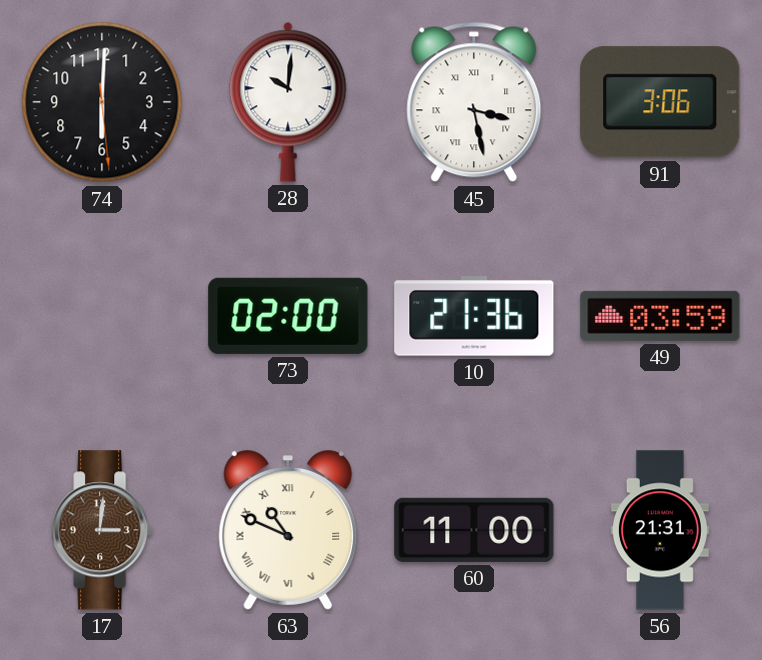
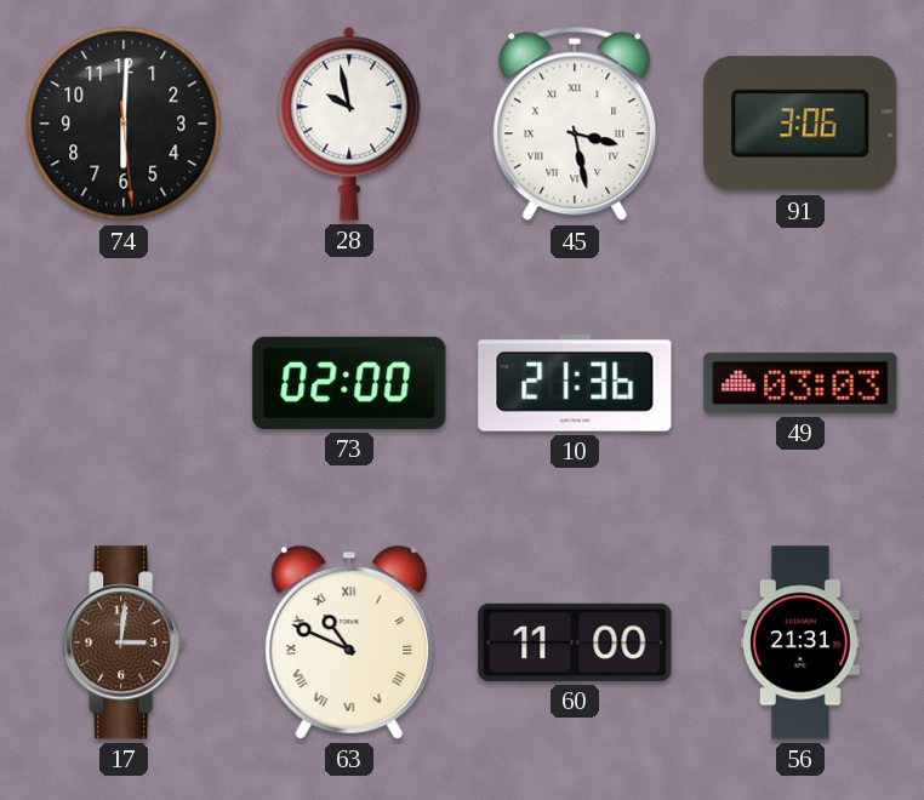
28: 10:01 -> 9:58 (349, 124)
49: 03:59 -> 03:03 (800, 383)
